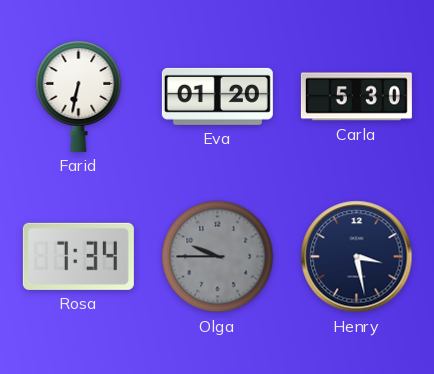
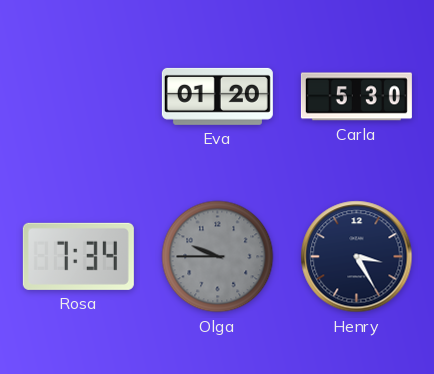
Farid: 6:32 -> none (79, 96)
Henry: 3:28 -> 3:25 (357, 257)
